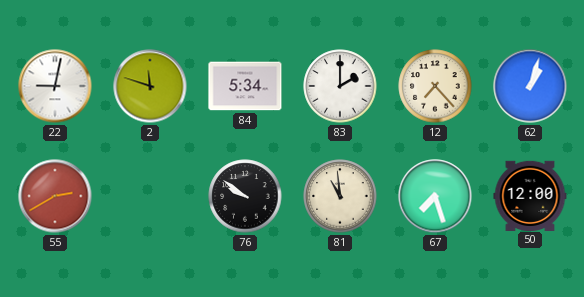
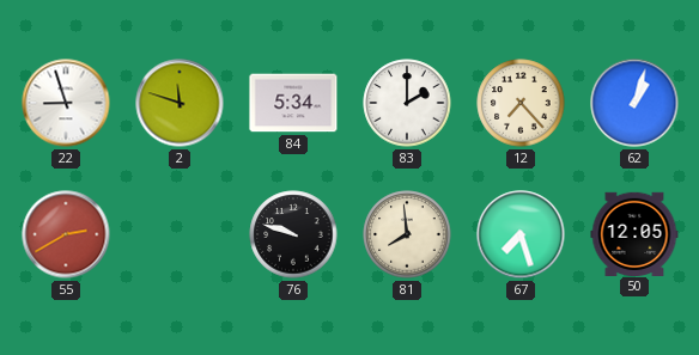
22: 9:02 -> 8:57 (66, 103)
76: 9:51 -> 9:48 (293, 234)
81: 10:59 -> 7:59 (407, 234)
50: 12:00 -> 12:05 (634, 233)
